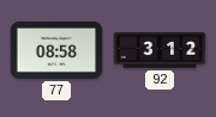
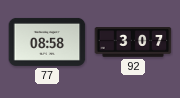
92: 3:12 -> 3:07 (133, 42)
